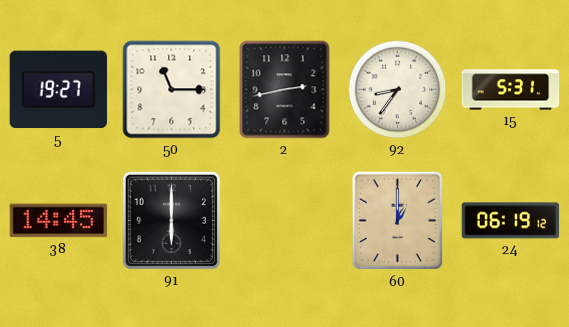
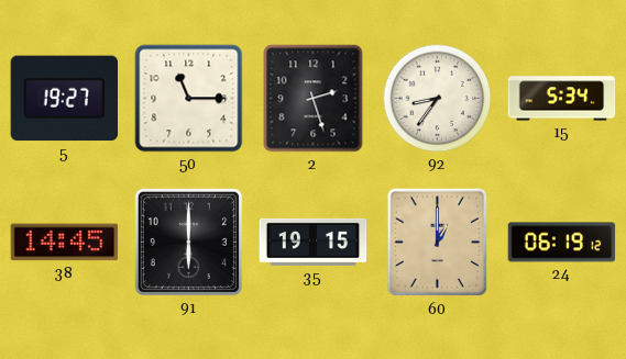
2: 2:43 -> 2:27 (314, 99)
15: 5:31 -> 5:34 (562, 99)
35: none -> 19:15 (314, 242)
